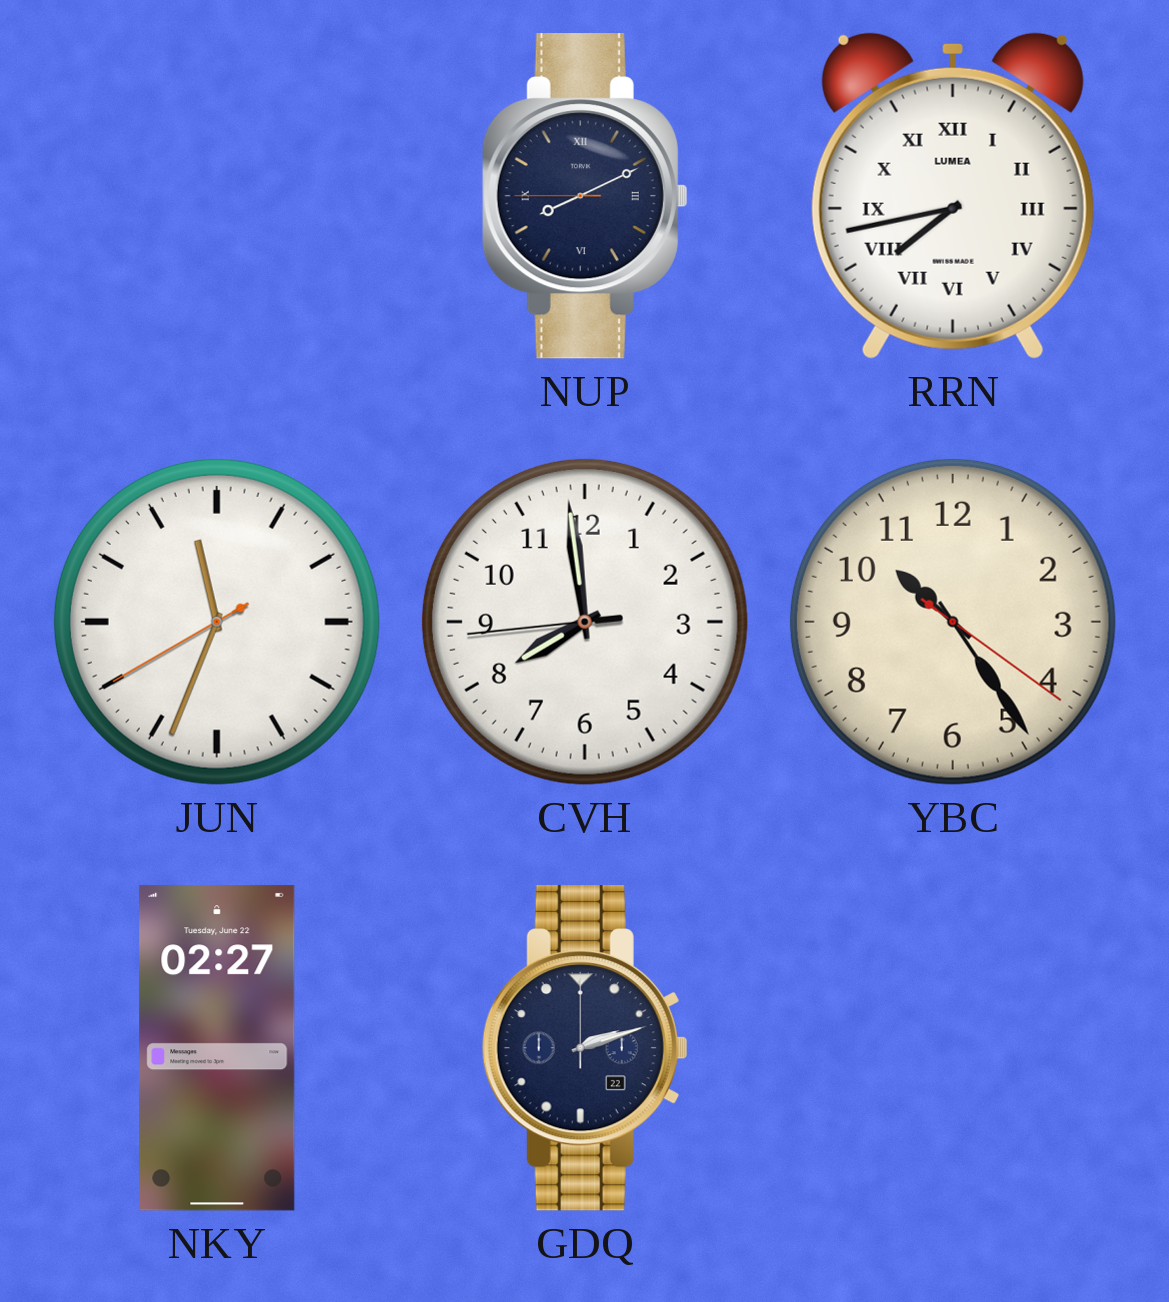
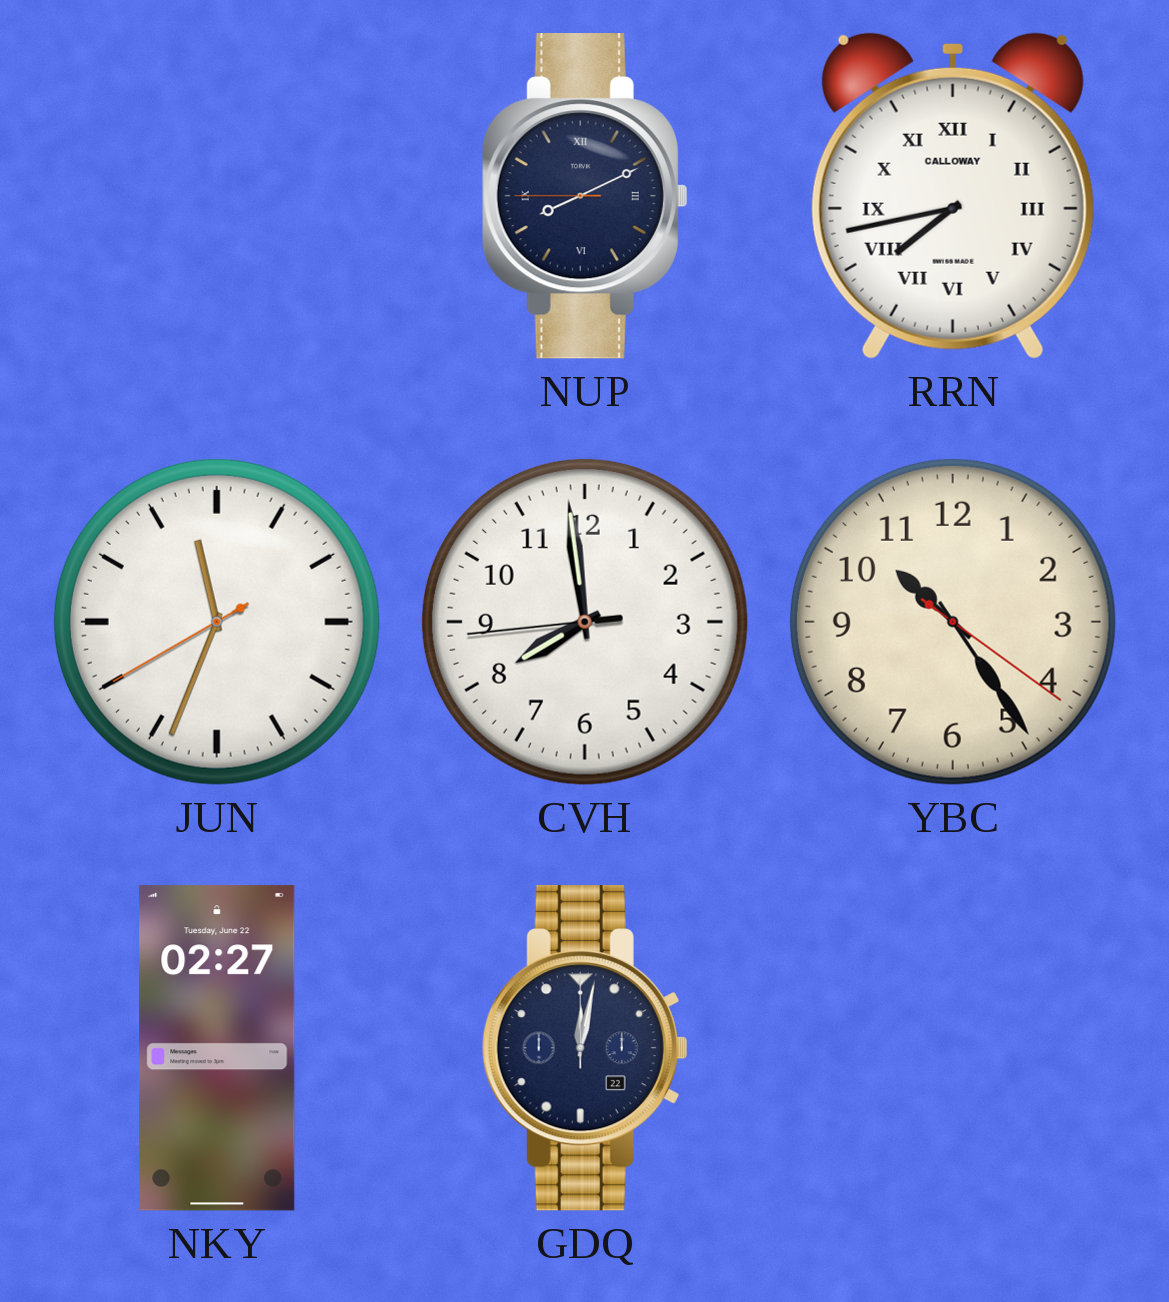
RRN brand: LUMEA -> CALLOWAY (953, 196)
GDQ: 2:12 -> 12:02 (585, 1048)
